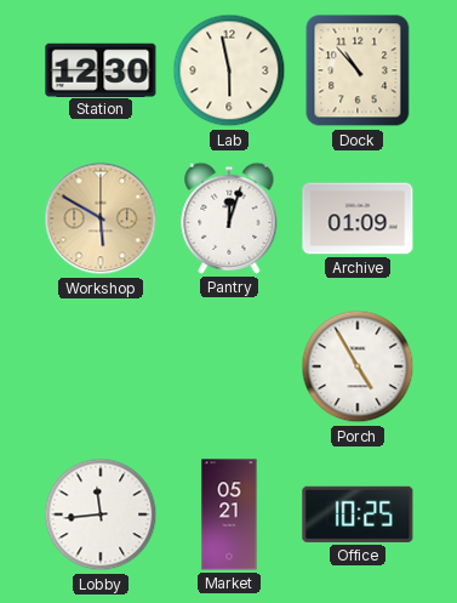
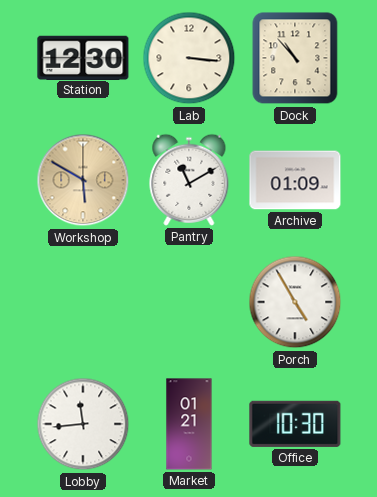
Lab: 5:58 -> 3:16 (189, 58)
Pantry: 12:03 -> 11:10 (189, 180)
Market: 05:21 -> 01:21 (189, 424)
Office: 10:25 -> 10:30 (295, 424)
